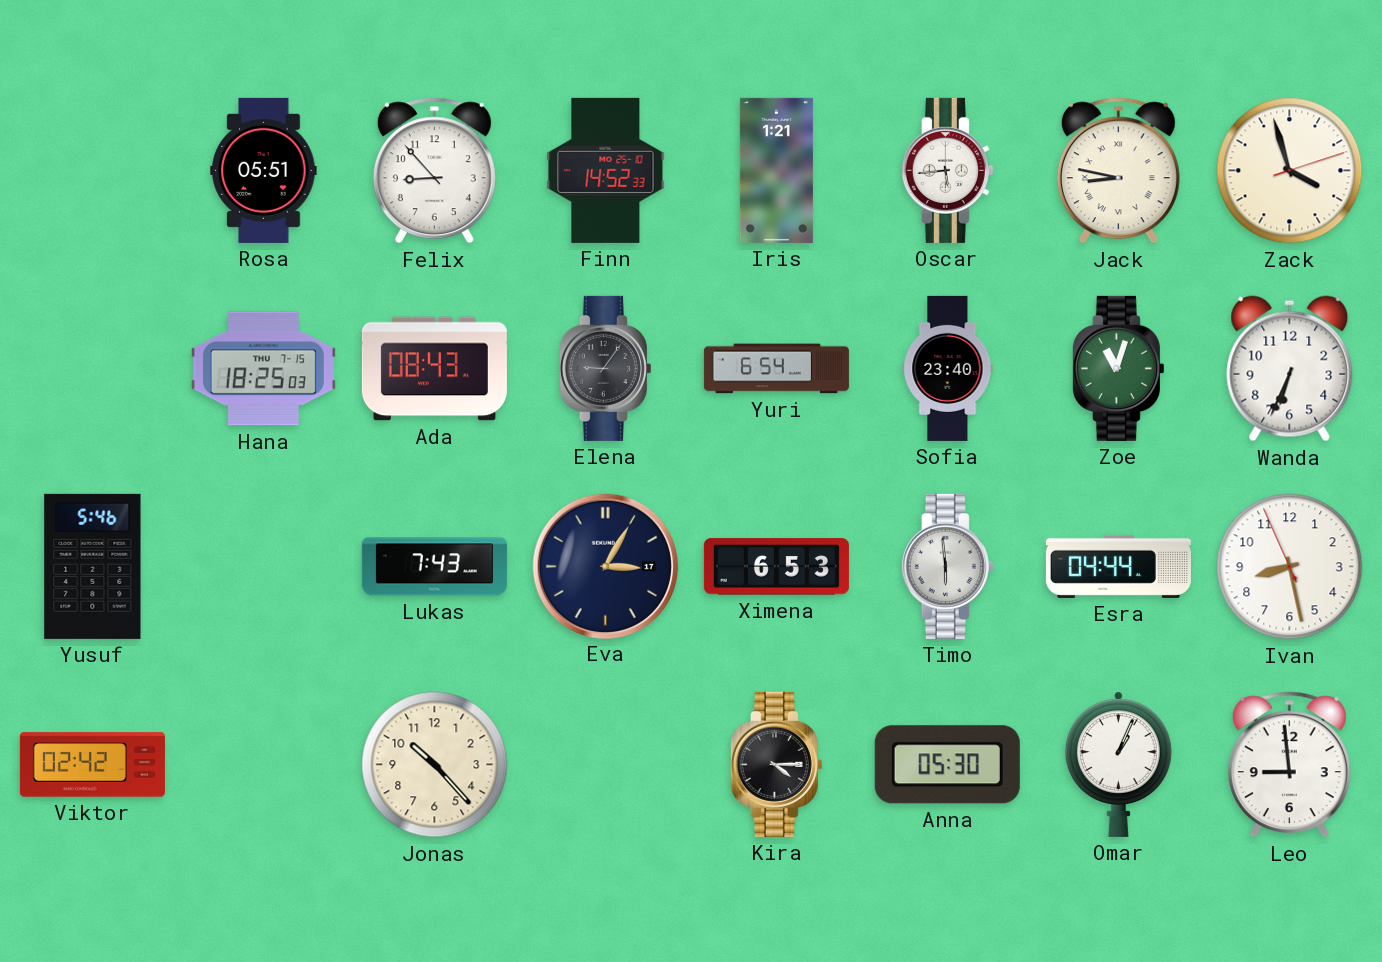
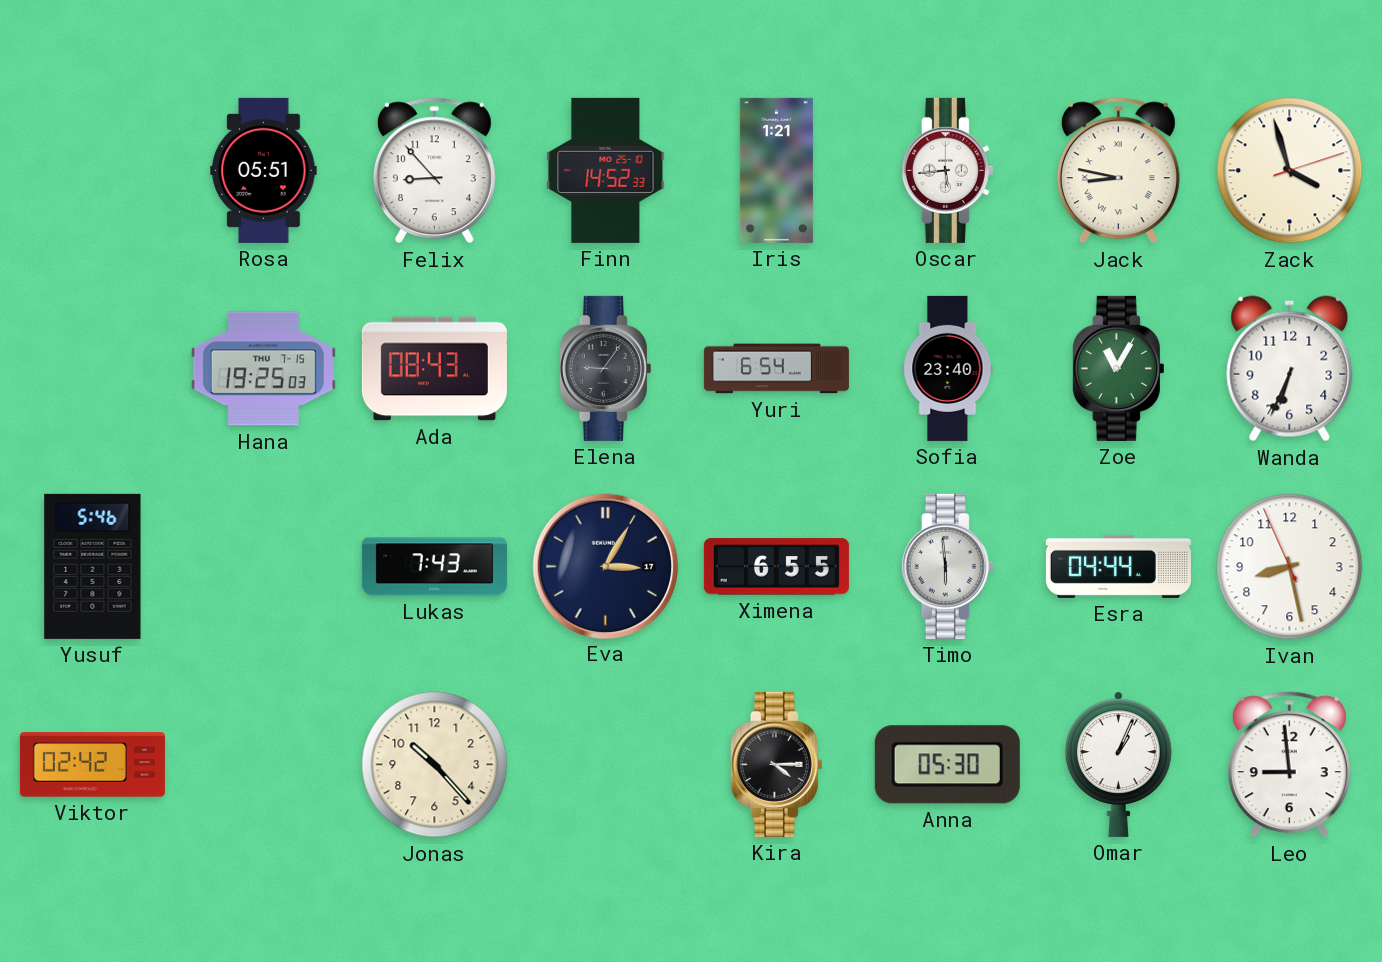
Hana: 18:25 -> 19:25 (263, 369)
Zoe: 11:03 -> 11:05 (1118, 368)
Ximena: 6:53 -> 6:55 (776, 567)
